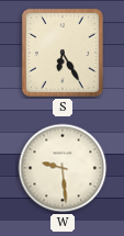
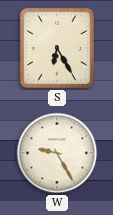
W: 9:29 -> 9:25 (57, 153)
